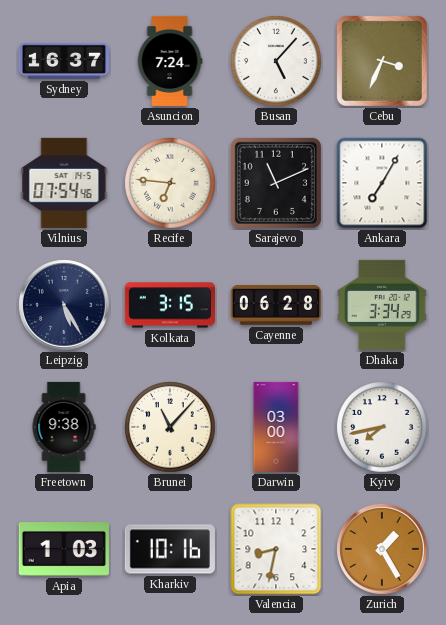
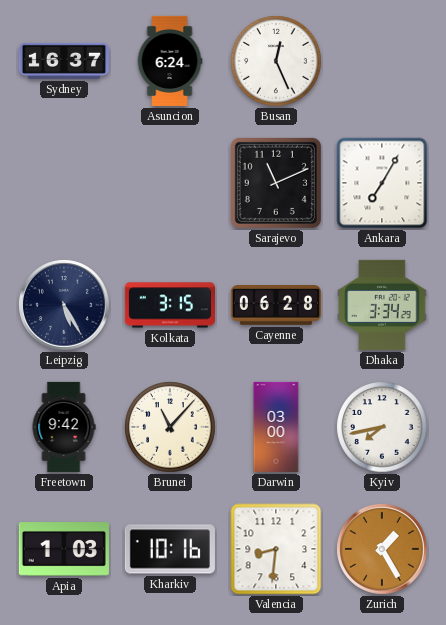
Asuncion: 7:24 -> 6:24 (170, 61)
Busan: 5:07 -> 12:26 (276, 61)
Cebu: 3:34 -> none (382, 61)
Vilnius: 07:54 -> none (64, 183)
Recife: 6:46 -> none (170, 183)
Freetown: 9:38 -> 9:42 (64, 427)
Valencia: 8:32 -> 8:31 (276, 549)
